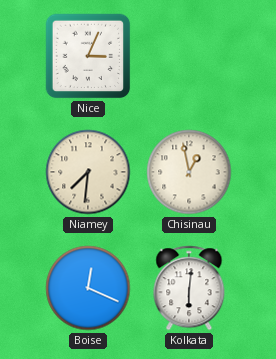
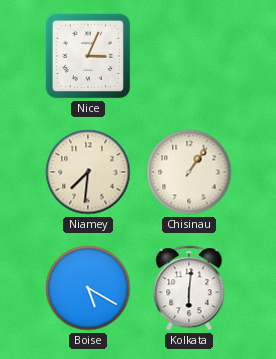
Chisinau: 12:58 -> 1:06 (189, 172)
Boise: 12:19 -> 5:20 (88, 288)
